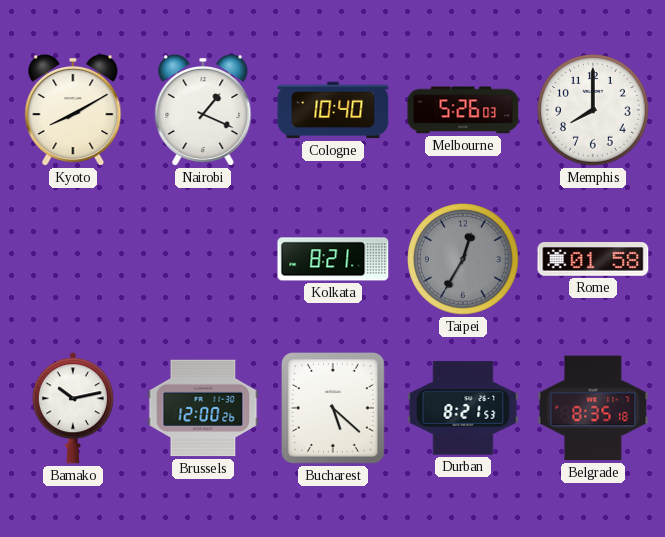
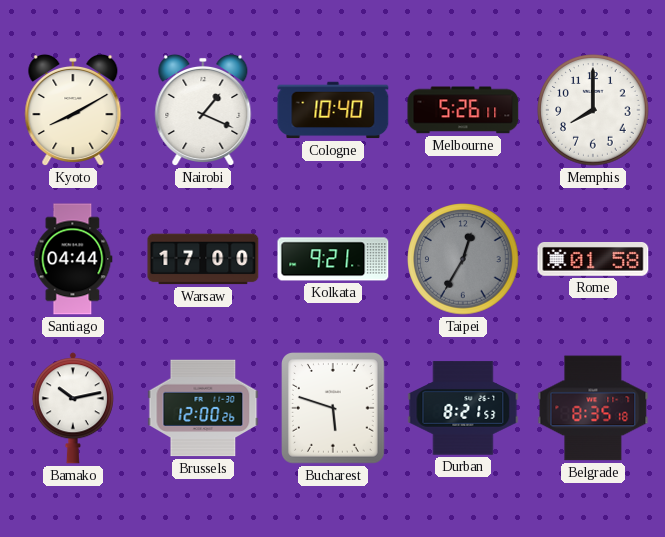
Melbourne: 5:26:03 -> 5:26:11 (463, 110)
Santiago: none -> 04:44 (73, 259)
Warsaw: none -> 17:00 (203, 259)
Kolkata: 8:21 -> 9:21 (333, 259)
Bucharest: 5:22 -> 5:48 (334, 409)
